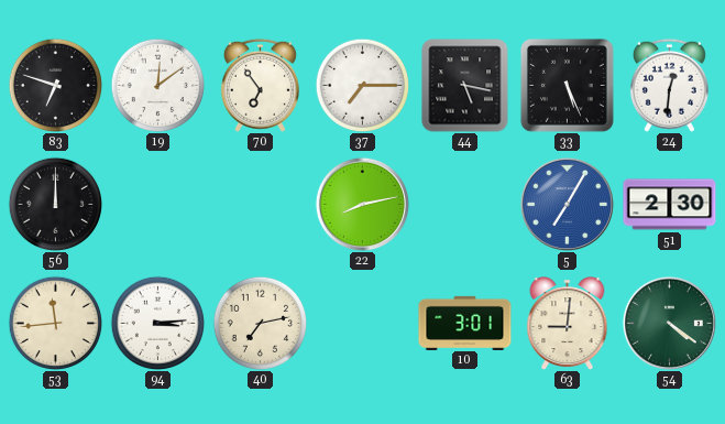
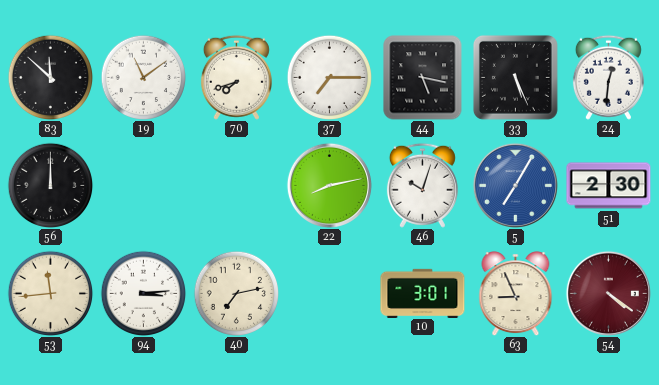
83: 6:48 -> 11:52 (50, 77)
19: 12:09 -> 11:09 (143, 77)
70: 6:54 -> 7:42 (236, 77)
46: none -> 10:03 (422, 185)
63: 9:01 -> 8:56 (516, 294)
54 dial: green -> burgundy (608, 293)
